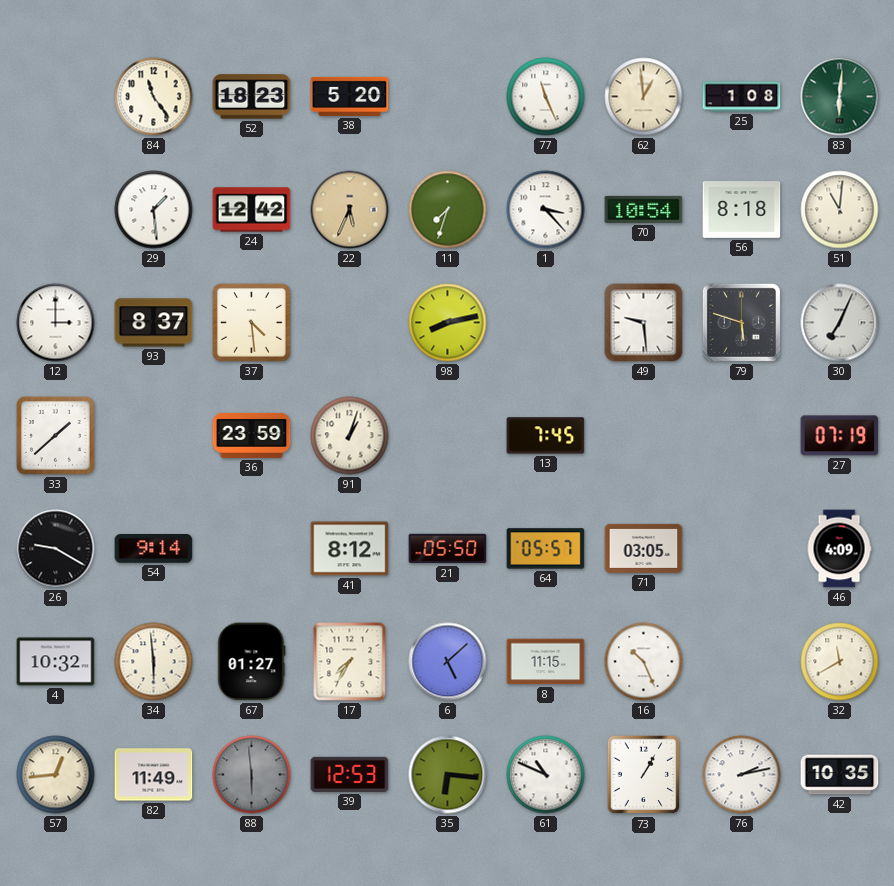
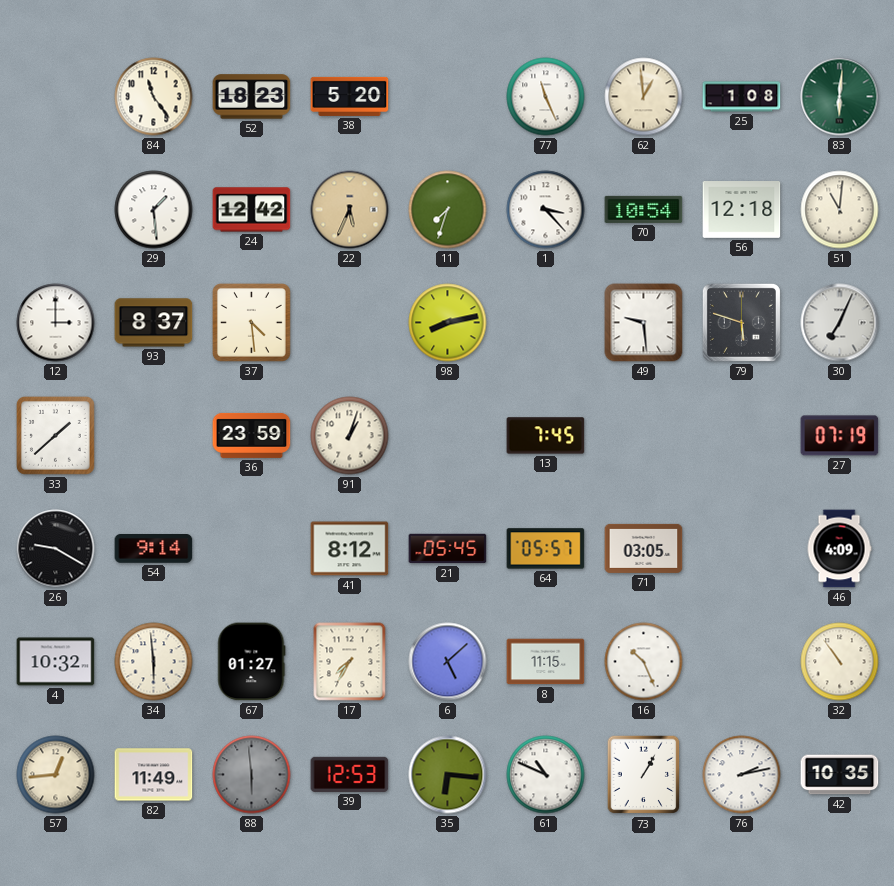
56: 8:18 -> 12:18 (742, 210)
21: 05:50 -> 05:45 (448, 549)
32: 11:40 -> 10:54 (840, 662)
